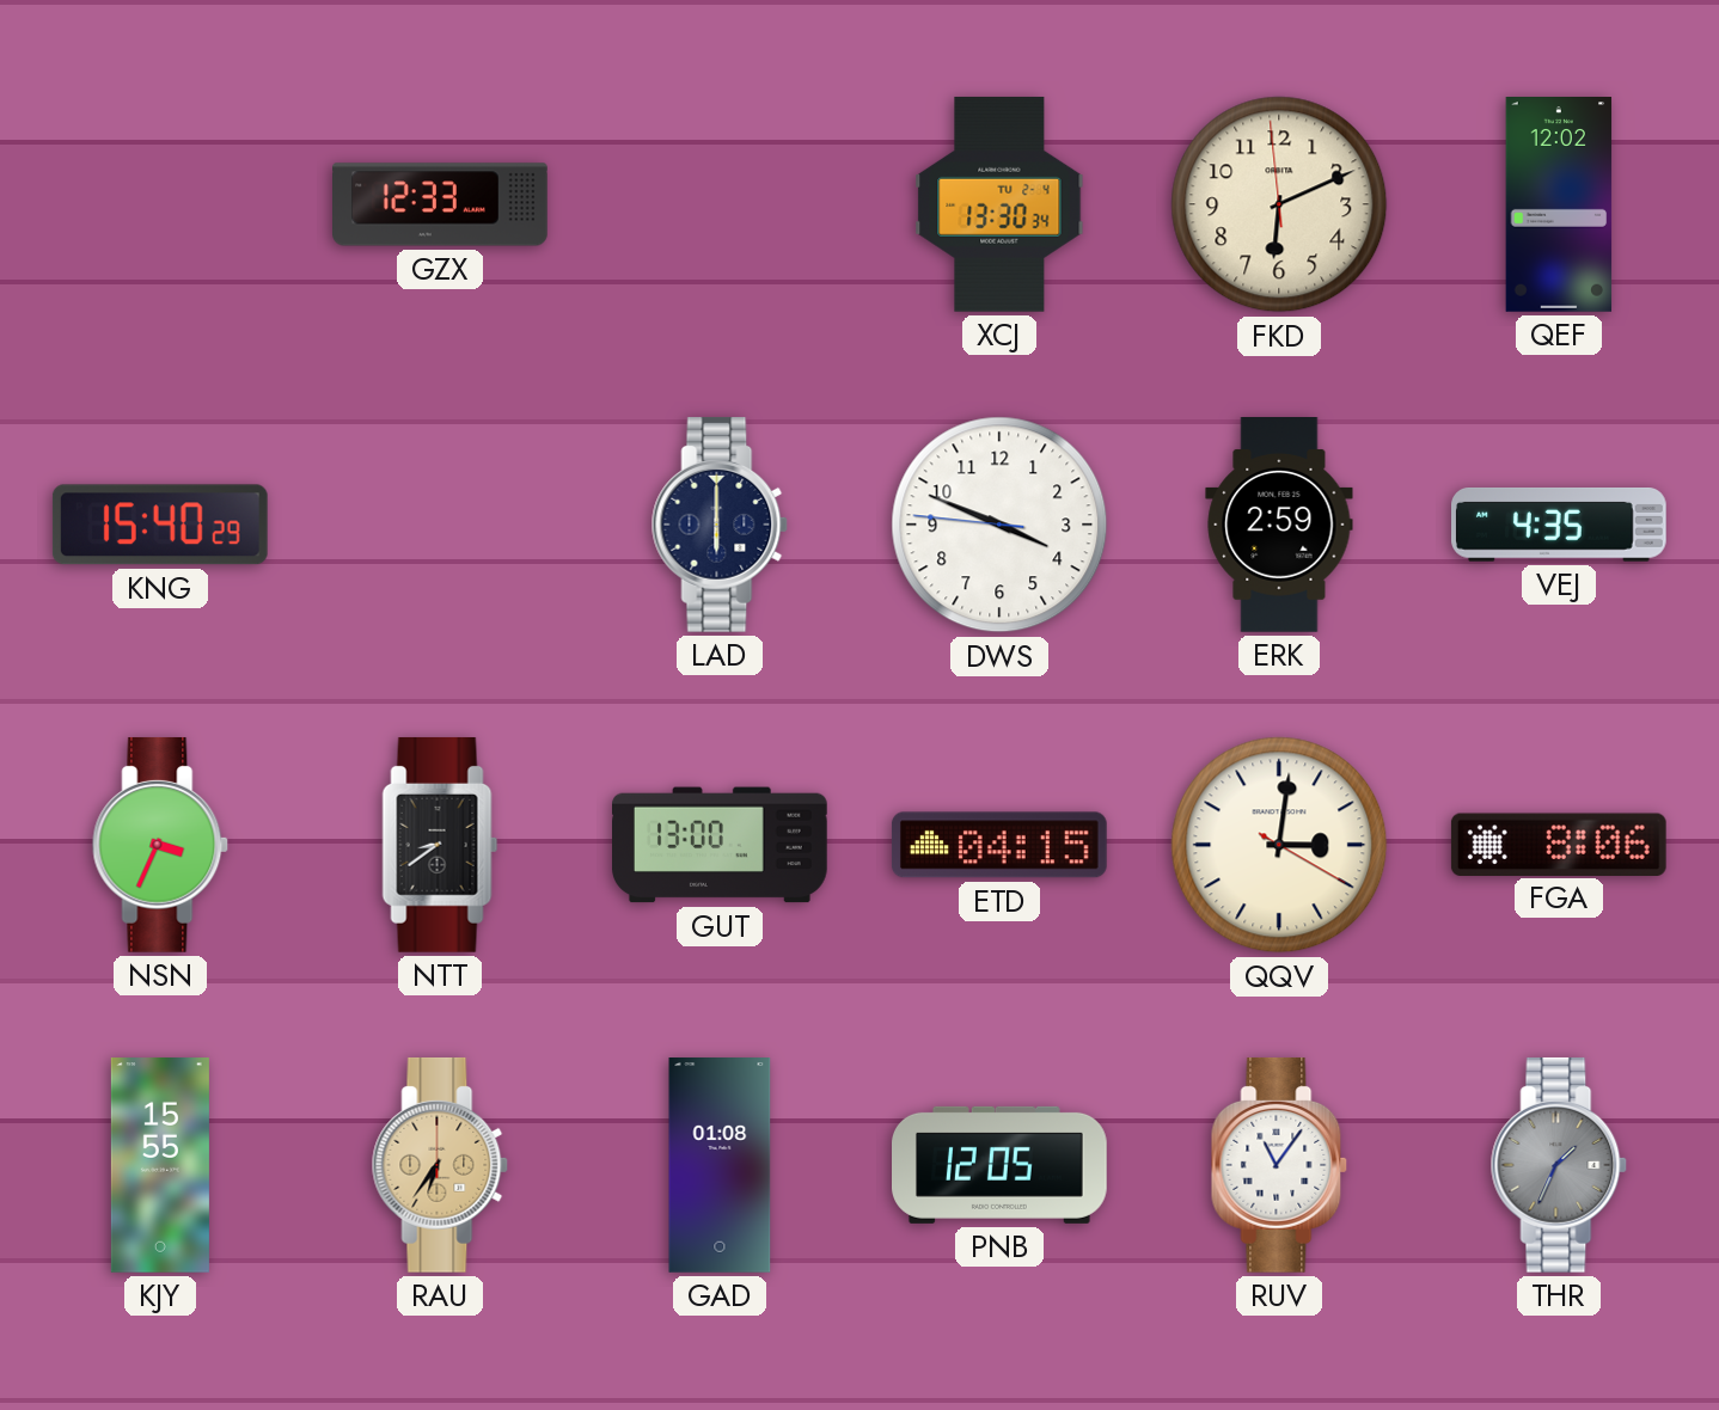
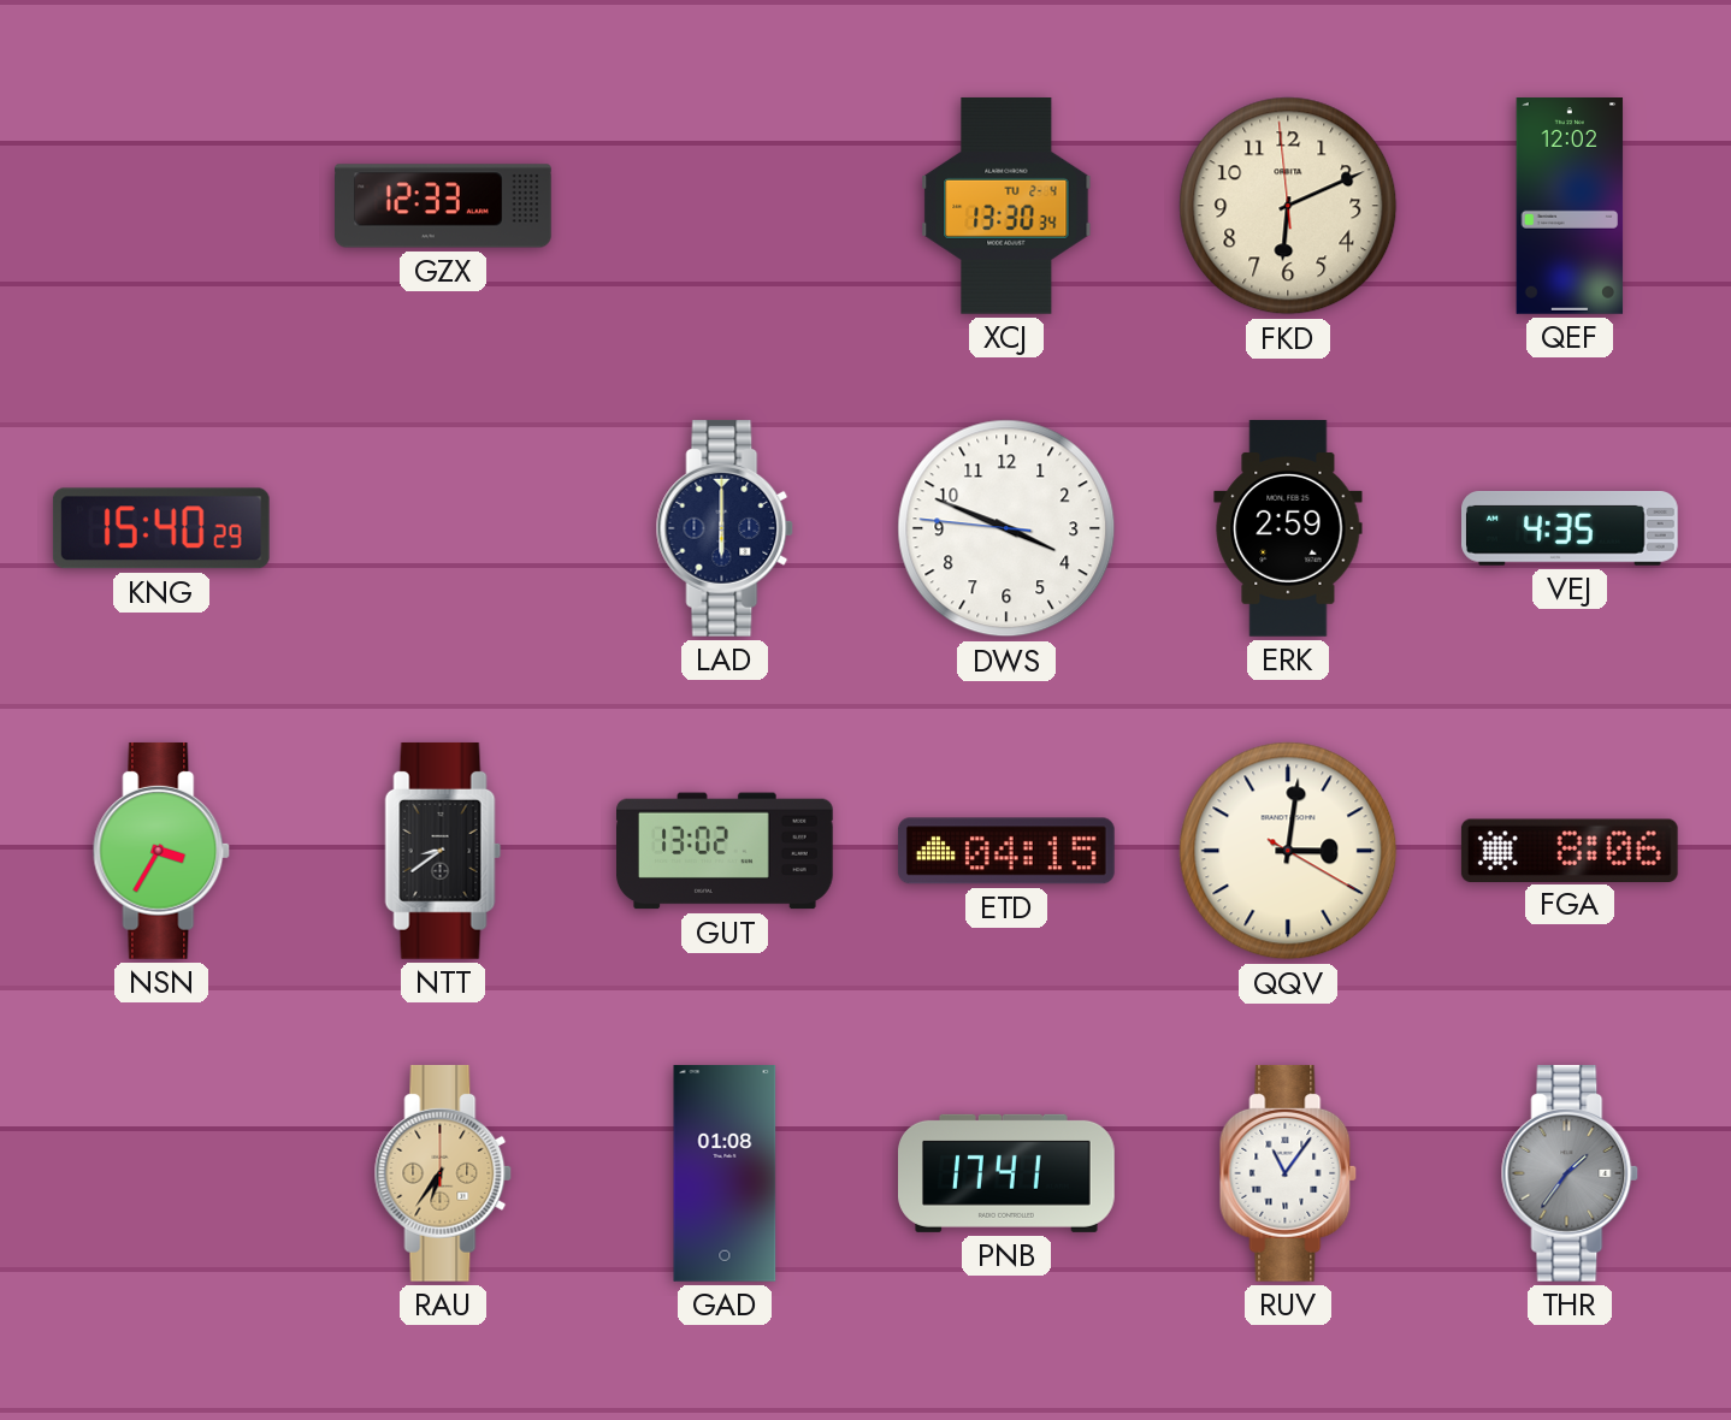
NSN: 3:34 -> 3:35 (161, 851)
GUT: 13:00 -> 13:02 (726, 851)
KJY: 15:55 -> none (160, 1166)
PNB: 12:05 -> 17:41 (1008, 1173)
THR: 1:34 -> 1:36 (1570, 1173)
